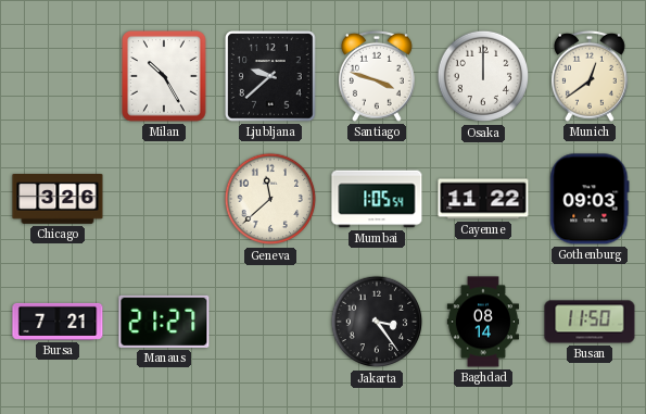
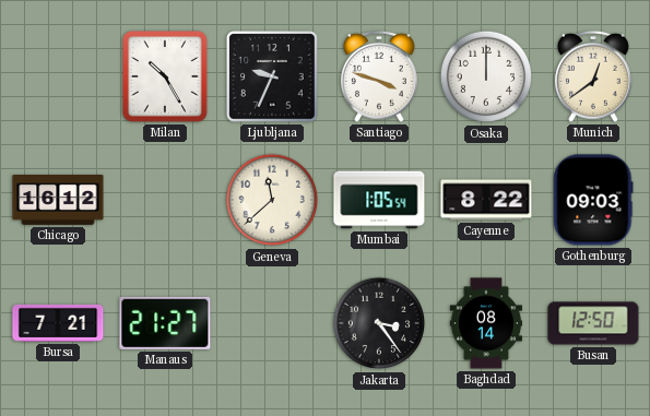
Ljubljana: 9:38 -> 9:34 (273, 78)
Chicago: 3:26 -> 16:12 (58, 201)
Cayenne: 11:22 -> 8:22 (486, 200)
Busan: 11:50 -> 12:50 (593, 323)
